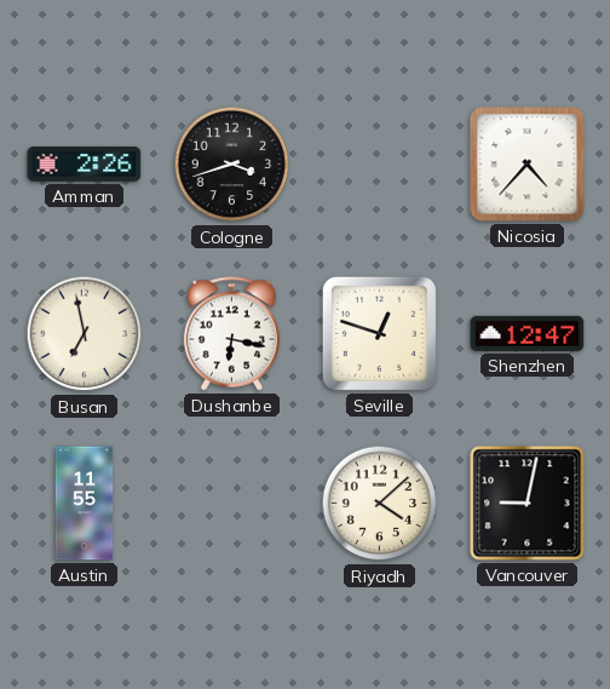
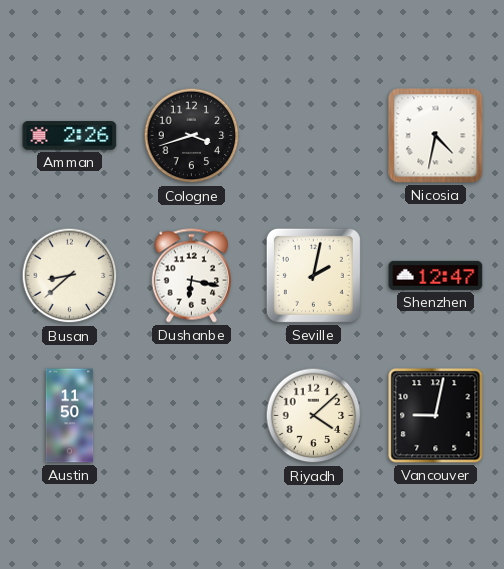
Nicosia: 4:37 -> 4:32 (436, 136)
Busan: 6:58 -> 8:38 (70, 276)
Seville: 12:48 -> 2:02 (313, 275)
Austin: 11:55 -> 11:50 (70, 416)
